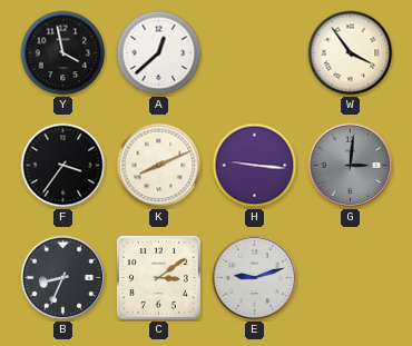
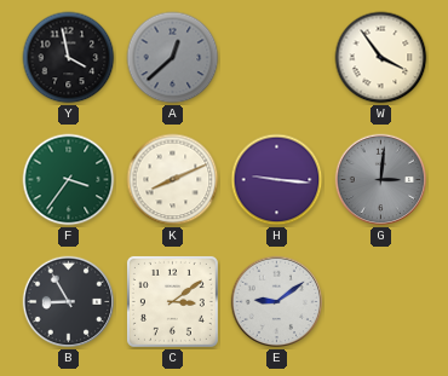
A dial: white -> grey (173, 58)
F dial: black -> green (69, 180)
B: 8:34 -> 8:55 (69, 302)
E: 9:12 -> 9:09 (277, 302)
